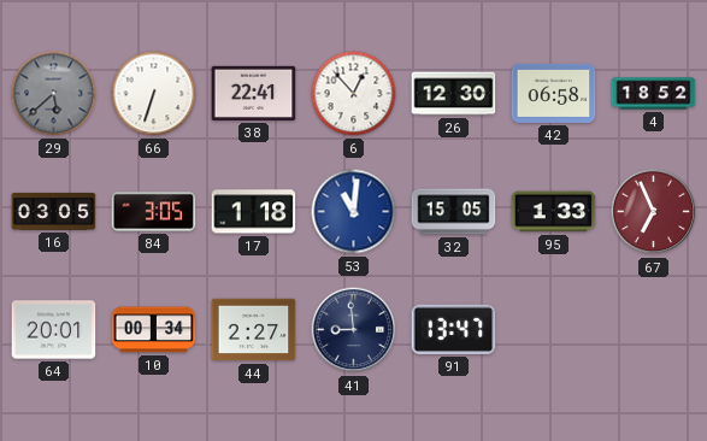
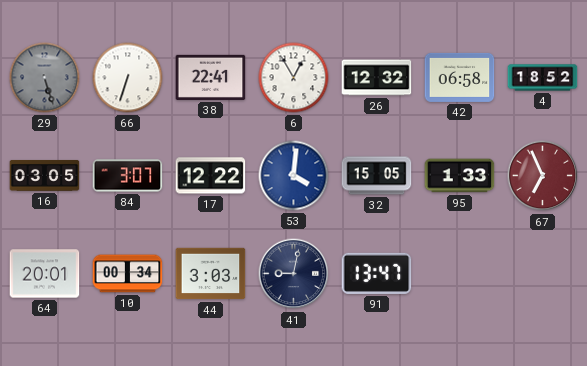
29: 5:38 -> 5:27 (45, 78)
6: 12:53 -> 12:55 (294, 78)
26: 12:30 -> 12:32 (377, 78)
84: 3:05 -> 3:07 (128, 176)
17: 1:18 -> 12:22 (211, 176)
53: 11:01 -> 4:01 (294, 176)
44: 2:27 -> 3:03 (211, 274)
41: 8:59 -> 9:02 (294, 274)
